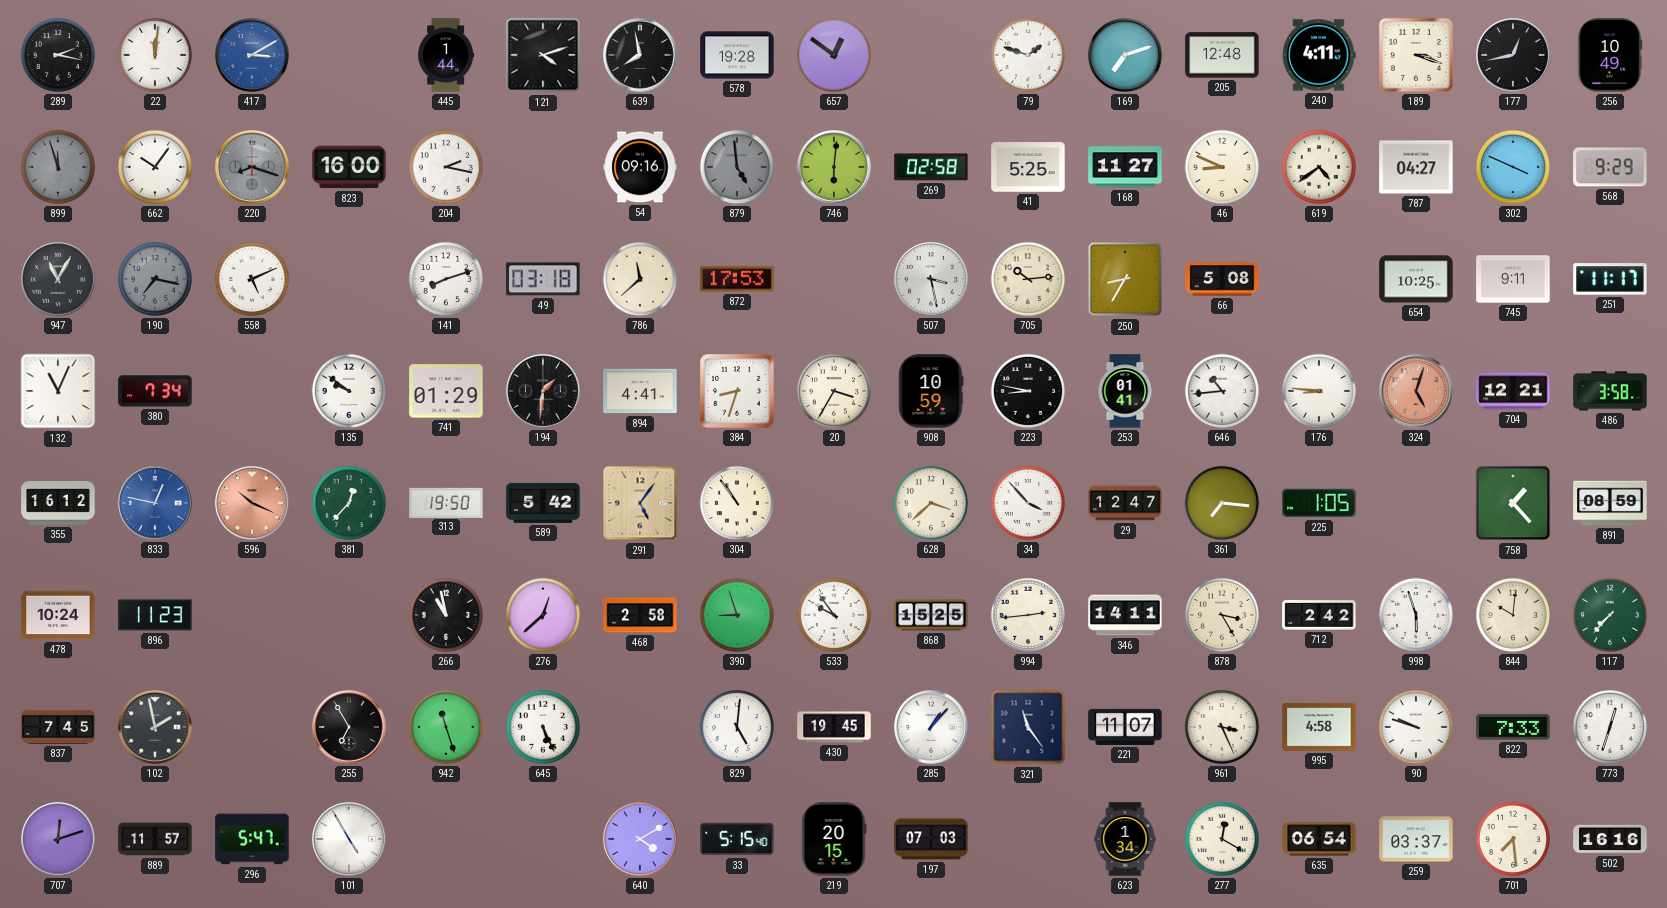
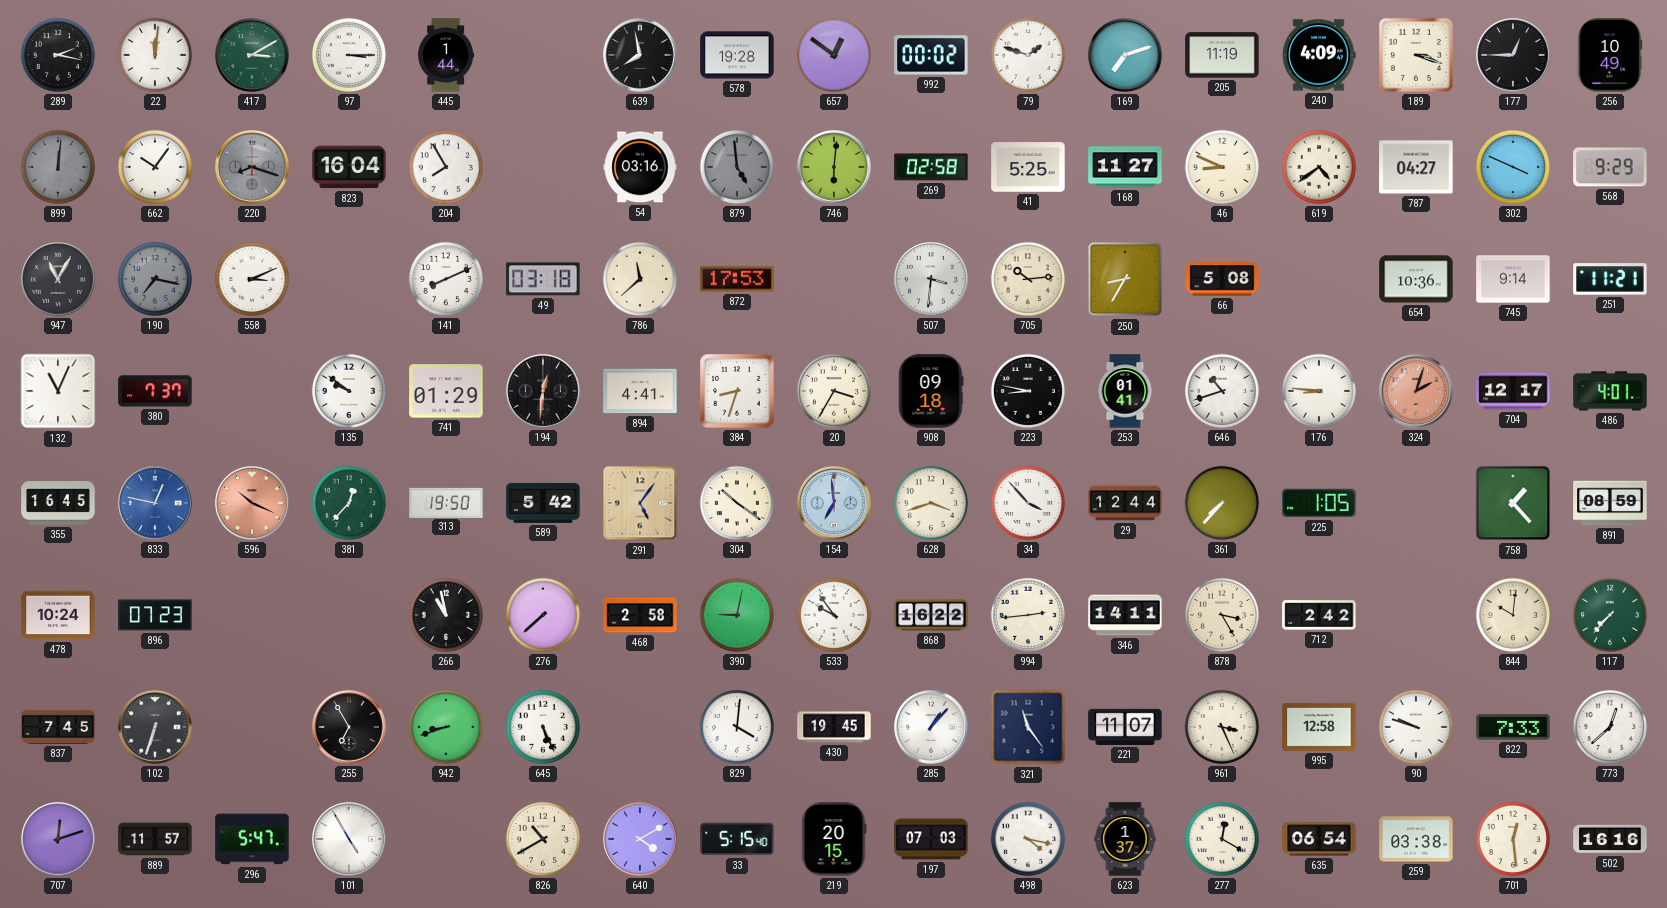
417 dial: blue -> green (252, 55)
97: none -> 3:15 (349, 55)
121: 4:12 -> none (543, 55)
992: none -> 00:02 (931, 55)
205: 12:48 -> 11:19 (1222, 55)
240: 4:11 -> 4:09 (1319, 55)
177: 12:43 -> 12:45 (1513, 55)
899: 11:57 -> 12:01 (58, 167)
823: 16:00 -> 16:04 (349, 167)
204: 2:17 -> 7:55 (446, 167)
54: 09:16 -> 03:16 (640, 167)
558: 5:11 -> 3:11 (252, 279)
141: 8:12 -> 8:11 (446, 279)
507: 3:28 -> 3:31 (931, 279)
654: 10:25 -> 10:36 (1416, 279)
745: 9:11 -> 9:14 (1513, 279)
251: 11:17 -> 11:21 (1610, 279)
380: 7:34 -> 7:37 (155, 391)
194: 1:31 -> 12:31 (543, 391)
908: 10:59 -> 09:18 (931, 391)
646: 10:44 -> 10:42 (1222, 391)
324: 5:03 -> 2:03 (1416, 391)
704: 12:21 -> 12:17 (1513, 391)
486: 3:58 -> 4:01 (1610, 391)
355: 16:12 -> 16:45 (58, 503)
304: 10:54 -> 10:21 (737, 503)
154: none -> 6:59 (834, 503)
628: 3:38 -> 3:42 (931, 503)
29: 12:47 -> 12:44 (1125, 503)
361: 7:16 -> 7:37 (1222, 503)
896: 11:23 -> 07:23 (155, 615)
276: 12:38 -> 7:38 (543, 615)
390: 8:57 -> 9:02 (737, 615)
868: 15:25 -> 16:22 (931, 615)
998: 5:57 -> none (1416, 615)
102: 1:58 -> 6:33 (155, 727)
942: 11:27 -> 8:42 (446, 727)
829: 5:01 -> 4:01 (737, 727)
995: 4:58 -> 12:58 (1319, 727)
773: 12:33 -> 12:38 (1610, 727)
826: none -> 10:40 (543, 839)
498: none -> 4:17 (1028, 839)
623: 1:34 -> 1:37 (1125, 839)
259: 03:37 -> 03:38 (1416, 839)
701: 7:29 -> 12:29 (1513, 839)
